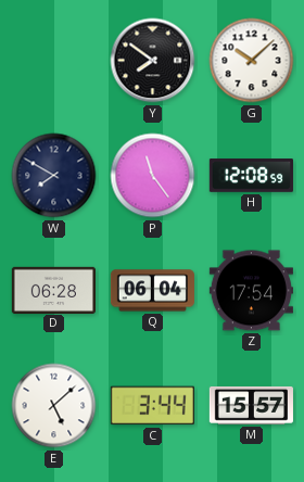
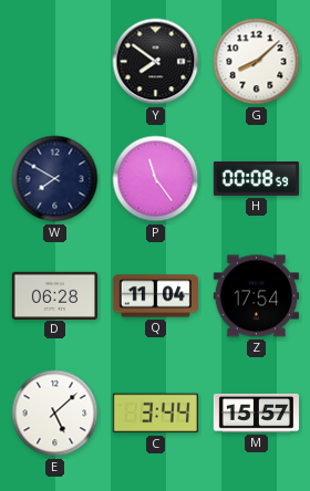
G: 10:08 -> 8:08 (257, 62)
H: 12:08 -> 00:08 (256, 179)
Q: 06:04 -> 11:04 (155, 296)
